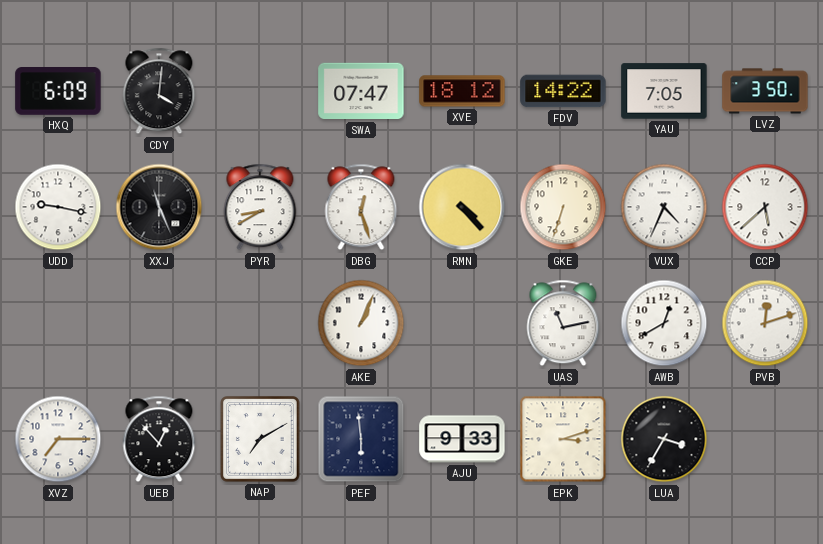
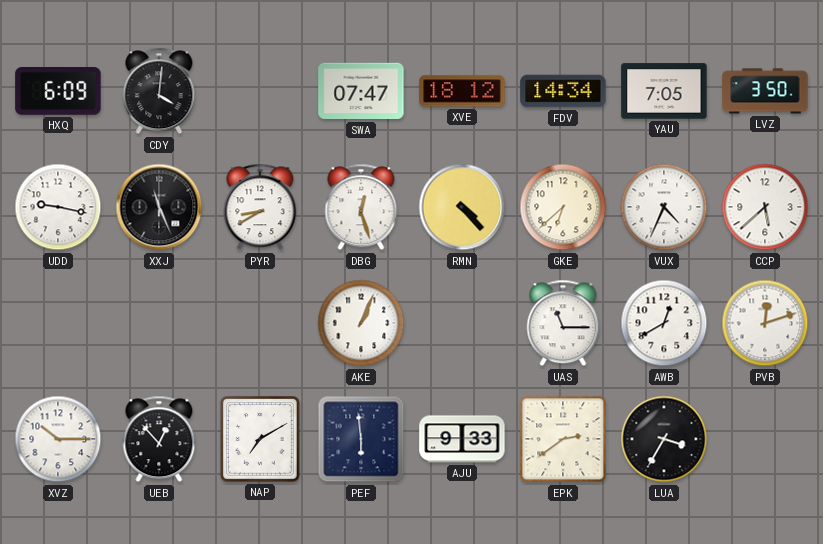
FDV: 14:22 -> 14:34 (563, 91)
GKE: 6:33 -> 6:38 (563, 207)
UAS: 11:13 -> 11:15 (563, 323)
XVZ: 7:15 -> 10:15 (58, 439)
EPK: 3:12 -> 2:39 (563, 439)
